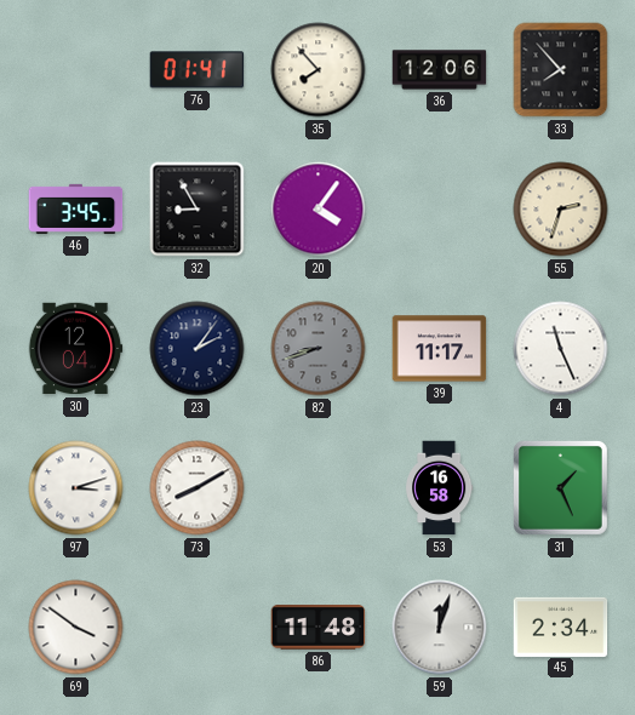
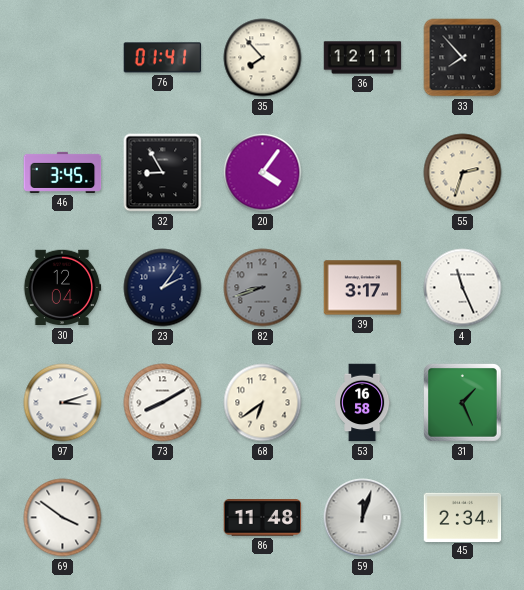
36: 12:06 -> 12:11 (363, 58)
39: 11:17 -> 3:17 (363, 288)
68: none -> 6:39 (263, 403)
